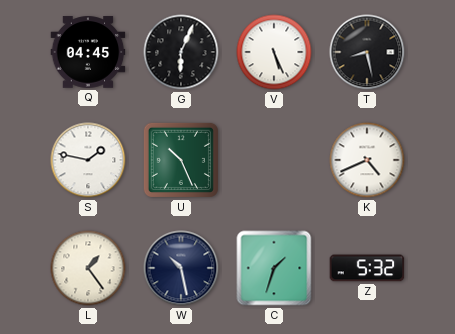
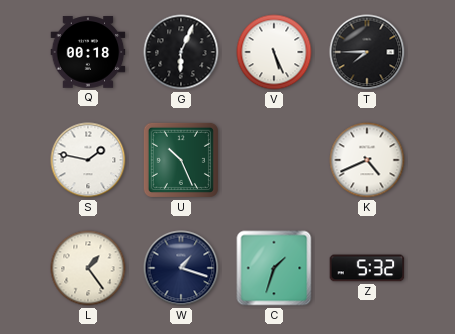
Q: 04:45 -> 00:18 (88, 52)
T: 8:28 -> 7:45 (367, 52)
W: 10:28 -> 1:18 (181, 268)
